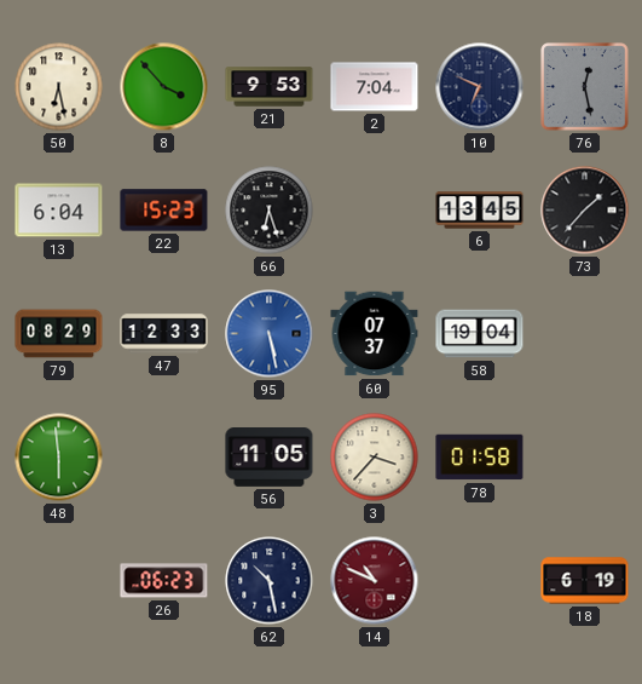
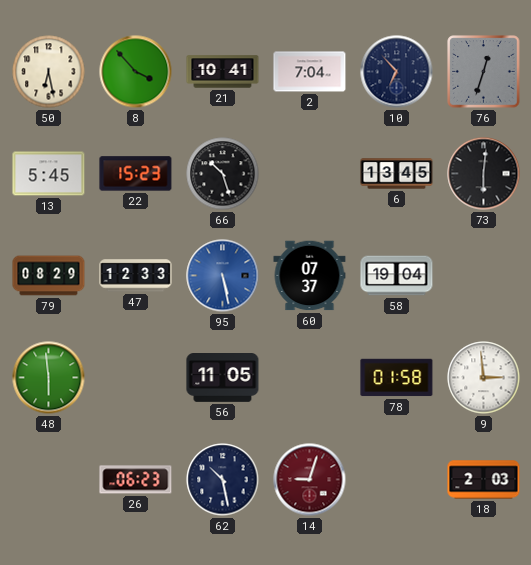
21: 9:53 -> 10:41 (223, 72)
10: 6:49 -> 6:53 (397, 72)
76: 12:28 -> 12:33 (484, 72)
13: 6:04 -> 5:45 (49, 174)
66: 6:27 -> 10:27 (223, 174)
73: 1:37 -> 6:01 (484, 174)
3: 3:37 -> none (375, 458)
9: none -> 2:59 (484, 378)
14: 10:49 -> 9:03 (310, 480)
18: 6:19 -> 2:03 (484, 480)
